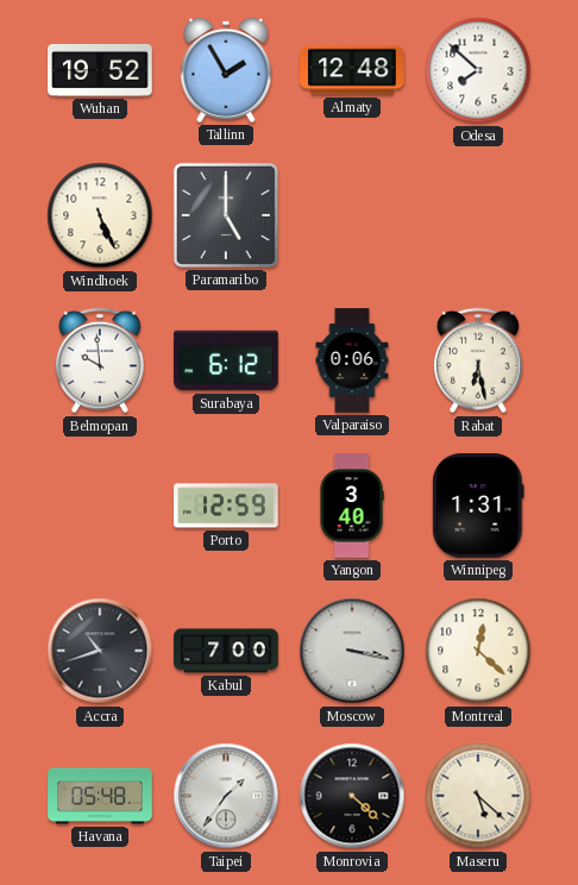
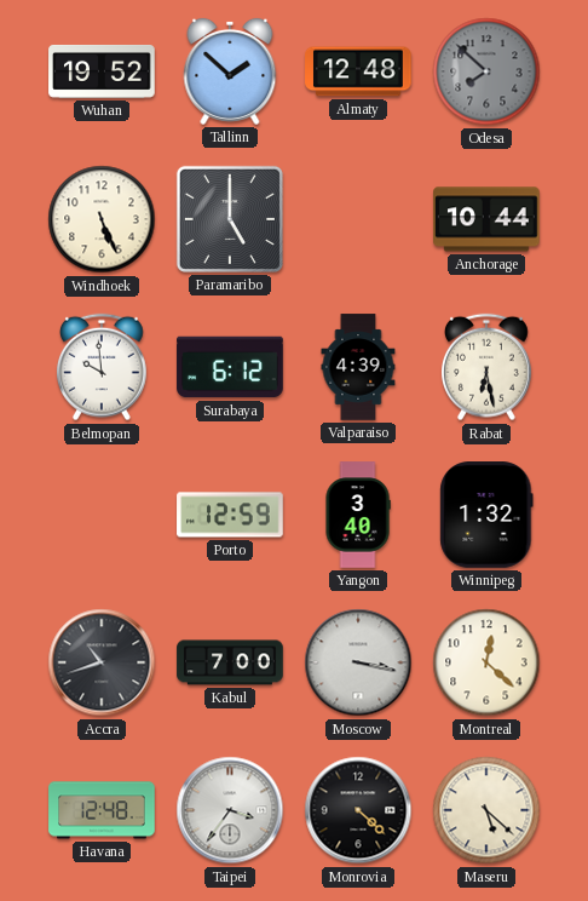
Tallinn: 1:55 -> 1:52 (230, 71)
Odesa dial: white -> grey (486, 71)
Anchorage: none -> 10:44 (486, 219)
Valparaiso: 0:06 -> 4:39 (358, 367)
Winnipeg: 1:31 -> 1:32 (486, 515)
Havana: 05:48 -> 12:48 (102, 810)
Taipei: 1:36 -> 3:36 (230, 810)
